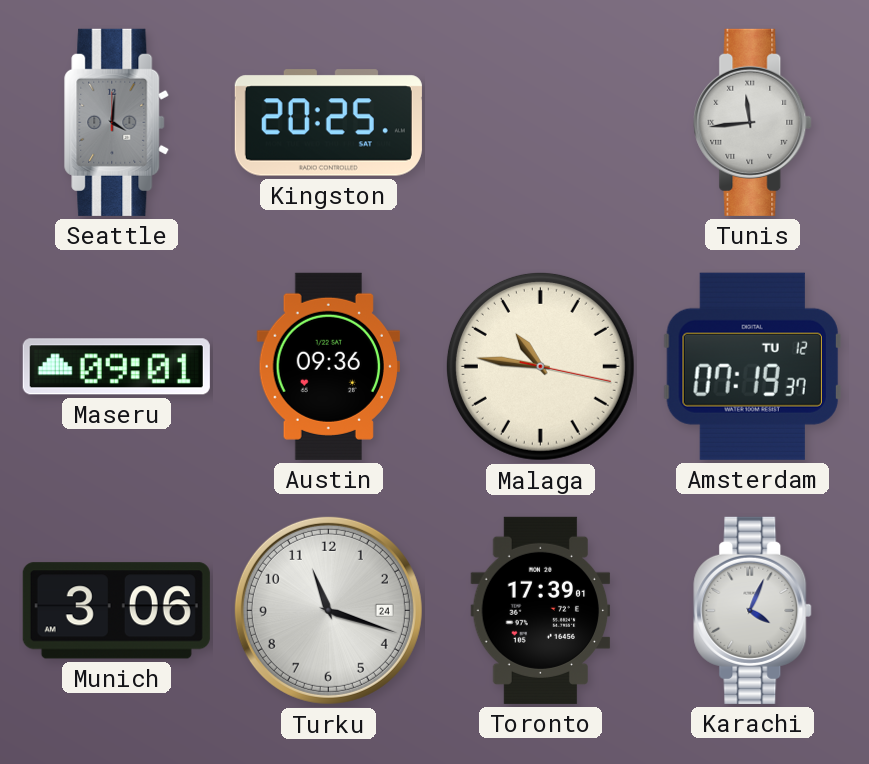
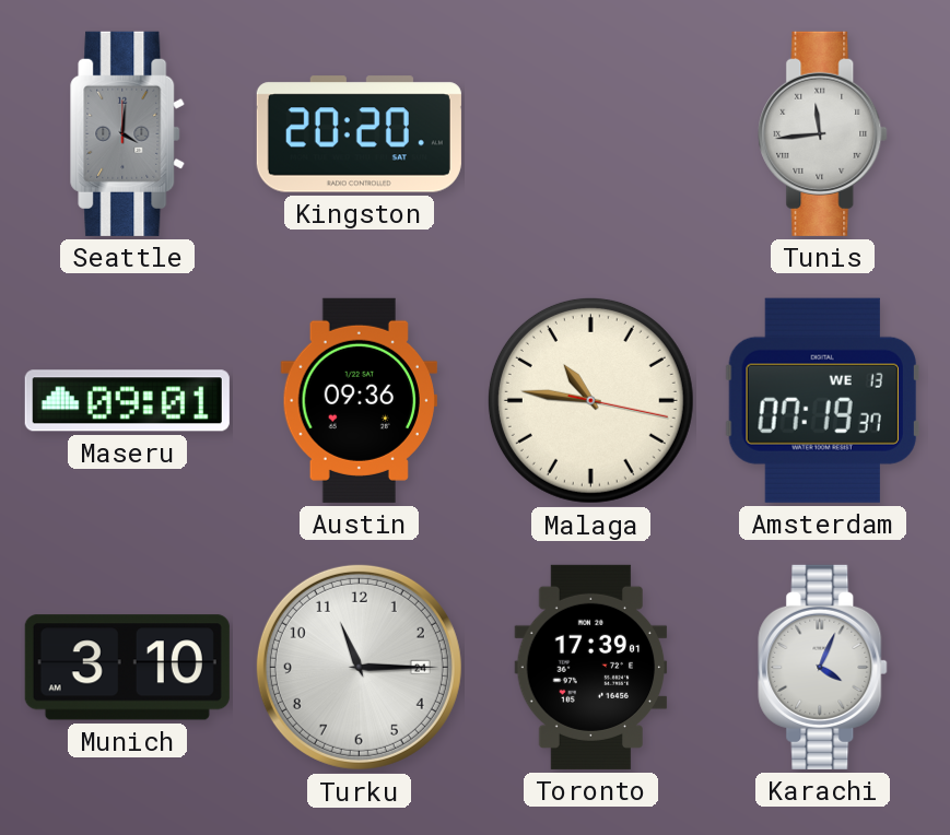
Kingston: 20:25 -> 20:20 (359, 134)
Amsterdam date: TU 12 -> WE 13 (822, 400)
Munich: 3:06 -> 3:10 (127, 668)
Turku: 11:18 -> 11:15 (359, 667)
